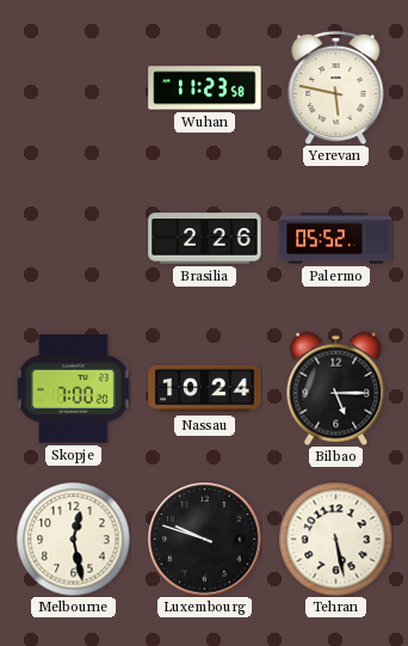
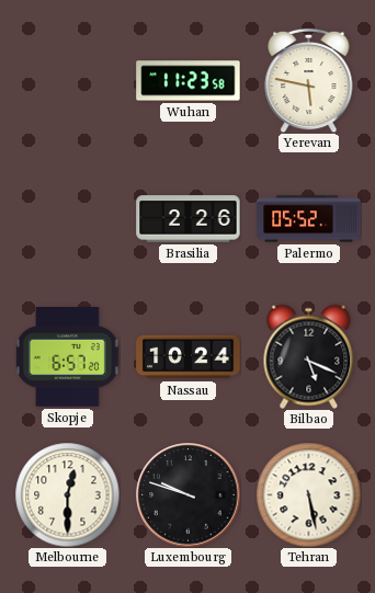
Skopje: 7:00 -> 6:57 (67, 357)
Bilbao: 5:15 -> 5:19 (309, 356)
Melbourne: 12:28 -> 12:30 (67, 494)
